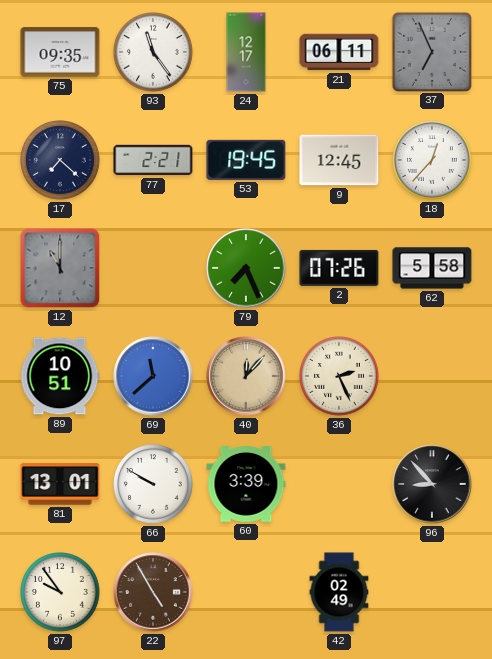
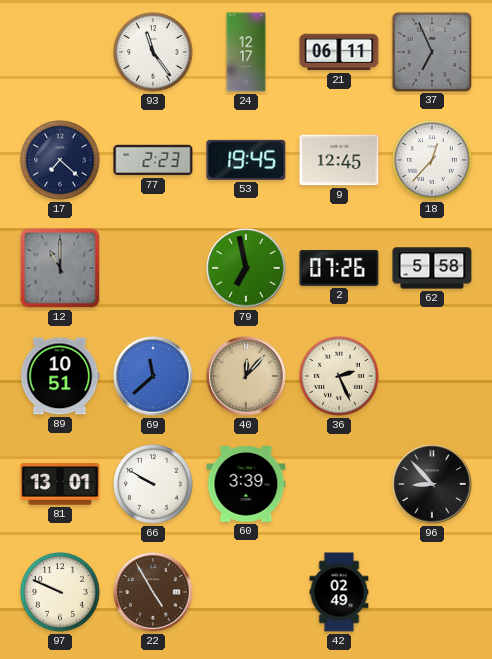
75: 09:35 -> none (60, 52)
77: 2:21 -> 2:23 (153, 160)
79: 7:26 -> 6:58 (246, 268)
97: 9:54 -> 9:49 (60, 592)
